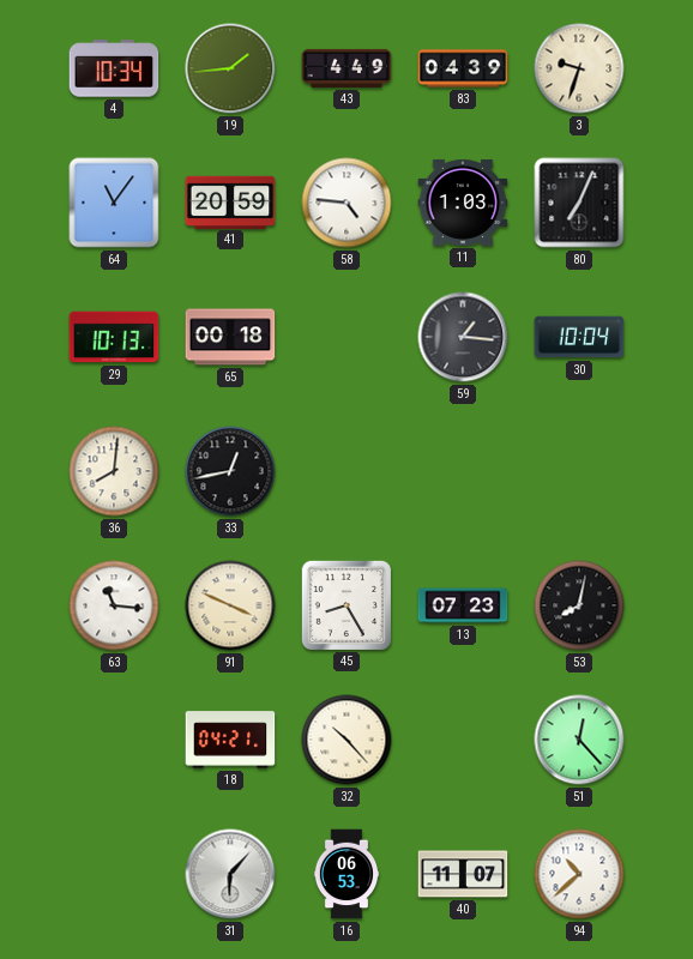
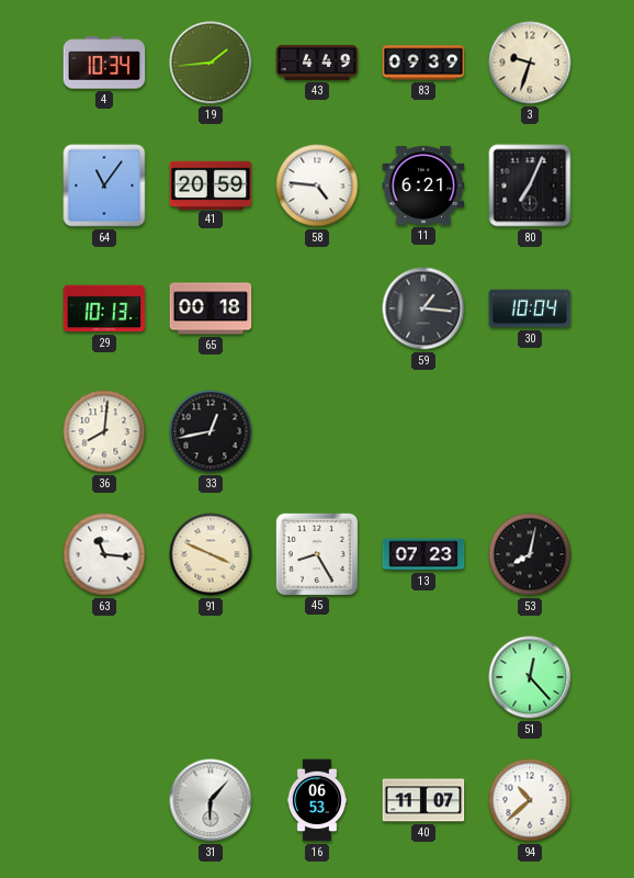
83: 04:39 -> 09:39 (423, 63)
11: 1:03 -> 6:21 (423, 185)
18: 04:21 -> none (230, 740)
32: 10:23 -> none (346, 740)
